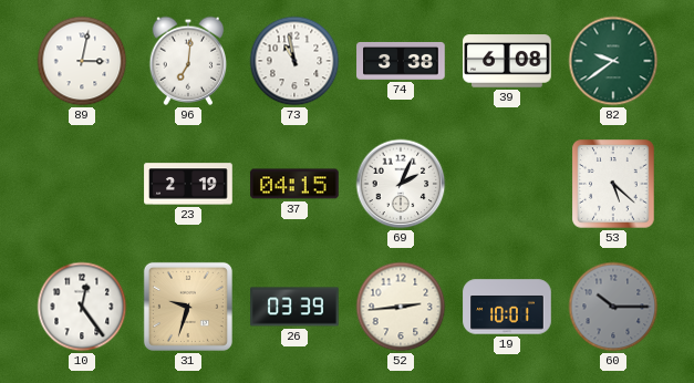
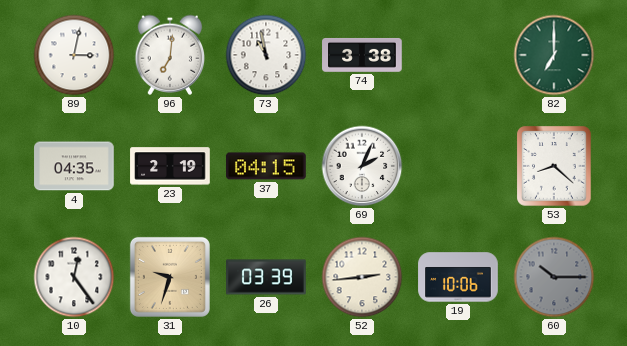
39: 6:08 -> none (507, 61)
82: 9:39 -> 7:00 (554, 55)
4: none -> 04:35 (74, 166)
53: 5:22 -> 8:22 (554, 166)
19: 10:01 -> 10:06 (458, 277)
